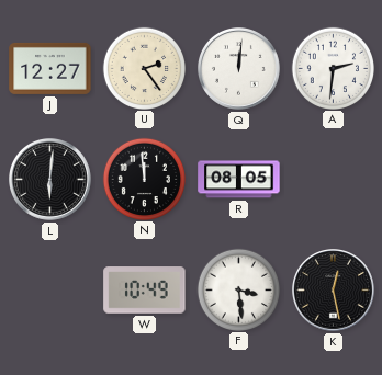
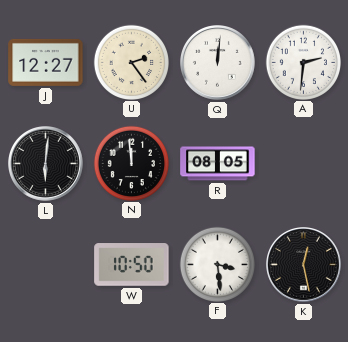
W: 10:49 -> 10:50 (132, 265)
